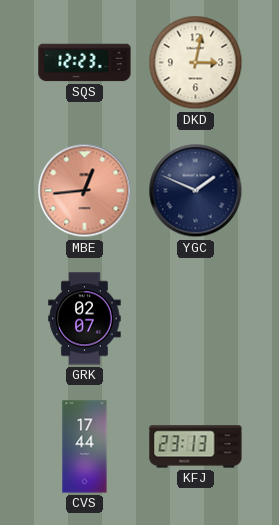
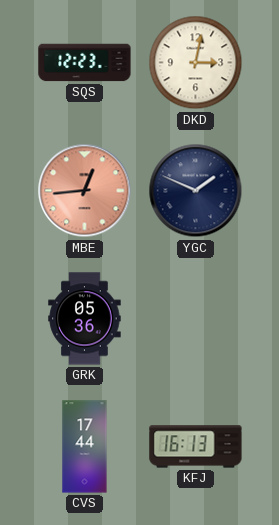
GRK: 02:07 -> 05:36 (85, 319)
KFJ: 23:13 -> 16:13 (196, 447)
